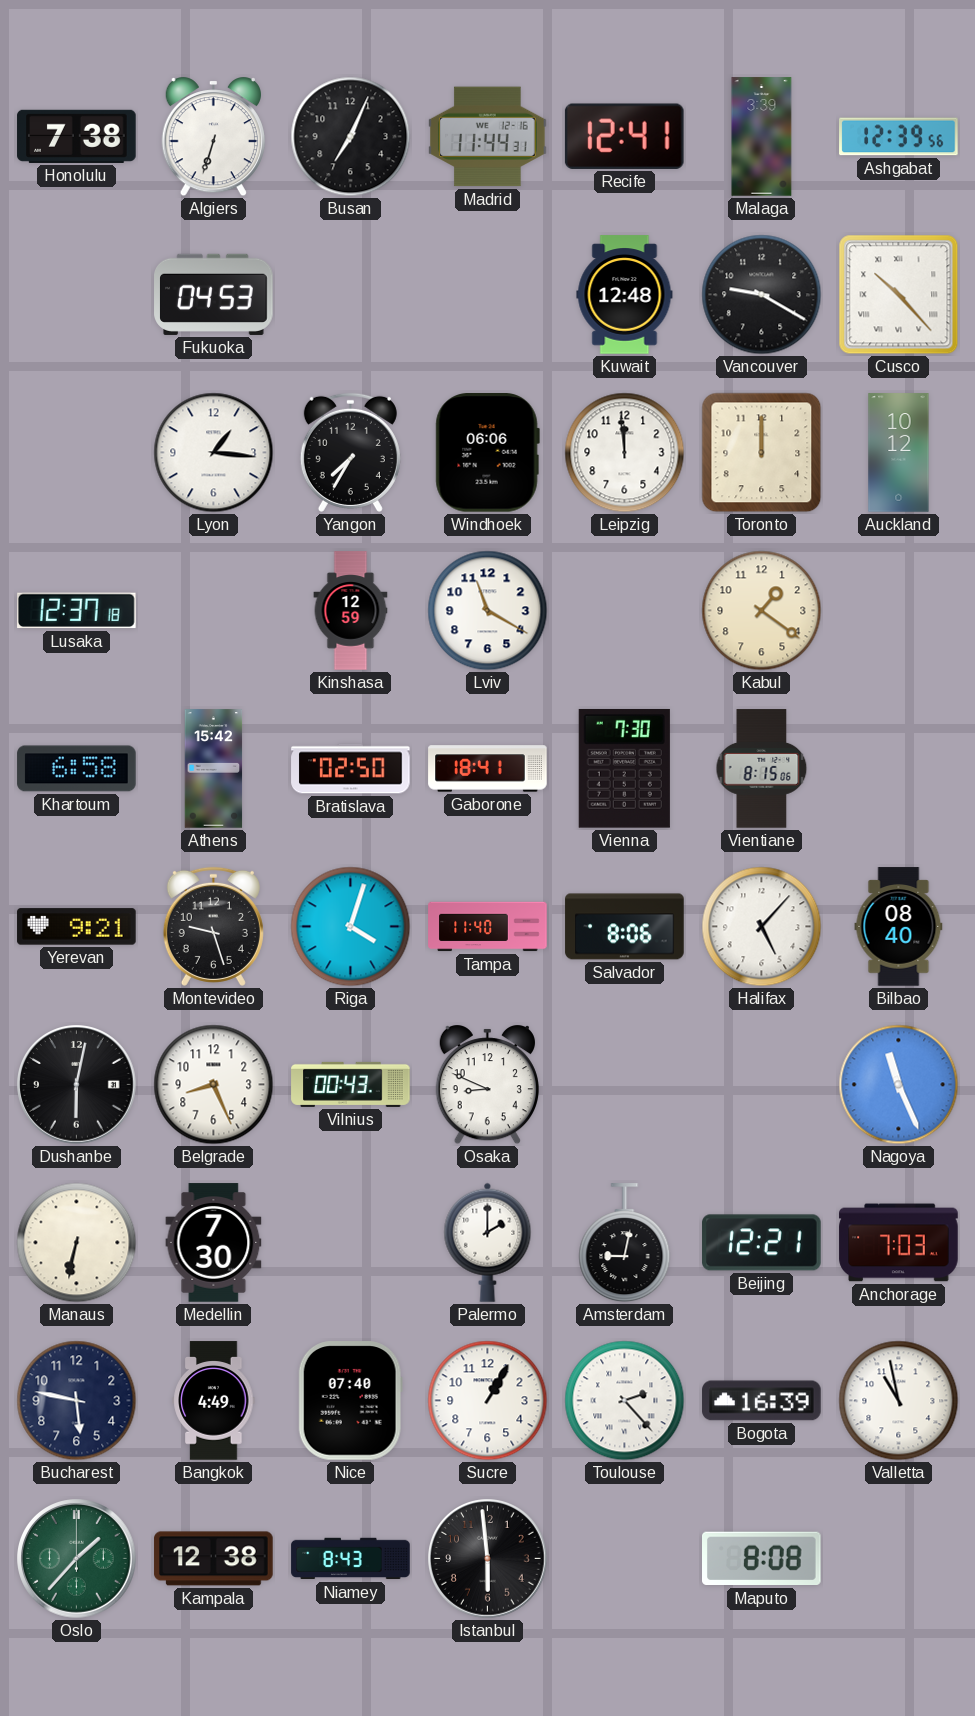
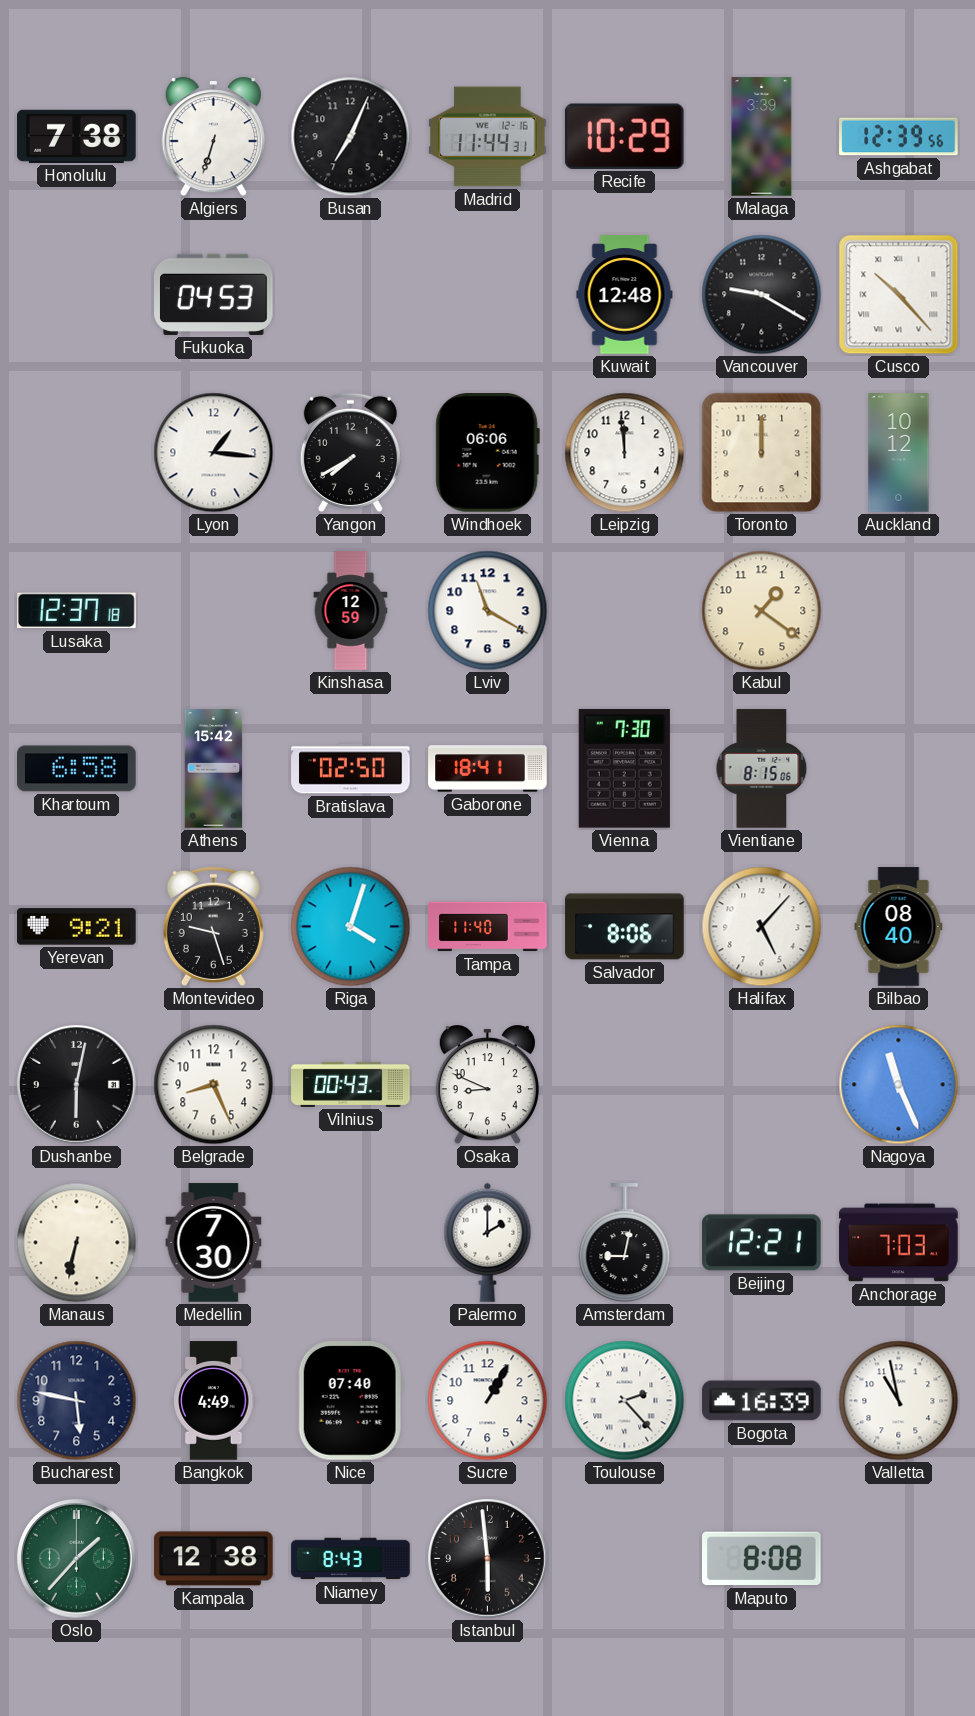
Recife: 12:41 -> 10:29 (624, 136)
Yangon: 7:35 -> 7:40 (350, 452)
